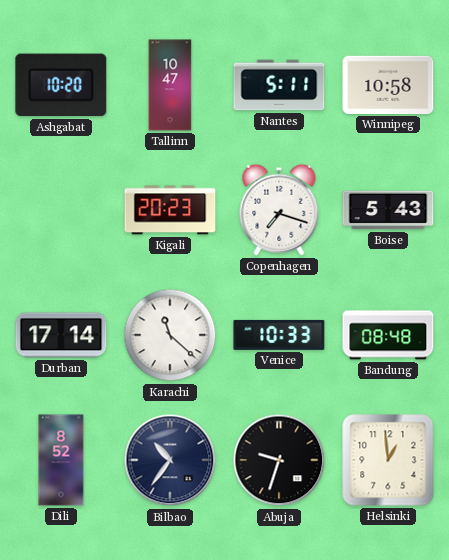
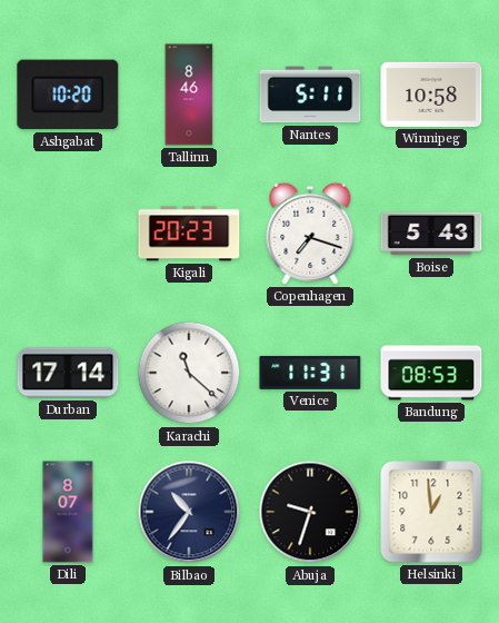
Tallinn: 10:47 -> 8:46 (189, 95)
Venice: 10:33 -> 11:31 (310, 373)
Bandung: 08:48 -> 08:53 (431, 373)
Dili: 8:52 -> 8:07 (68, 512)
